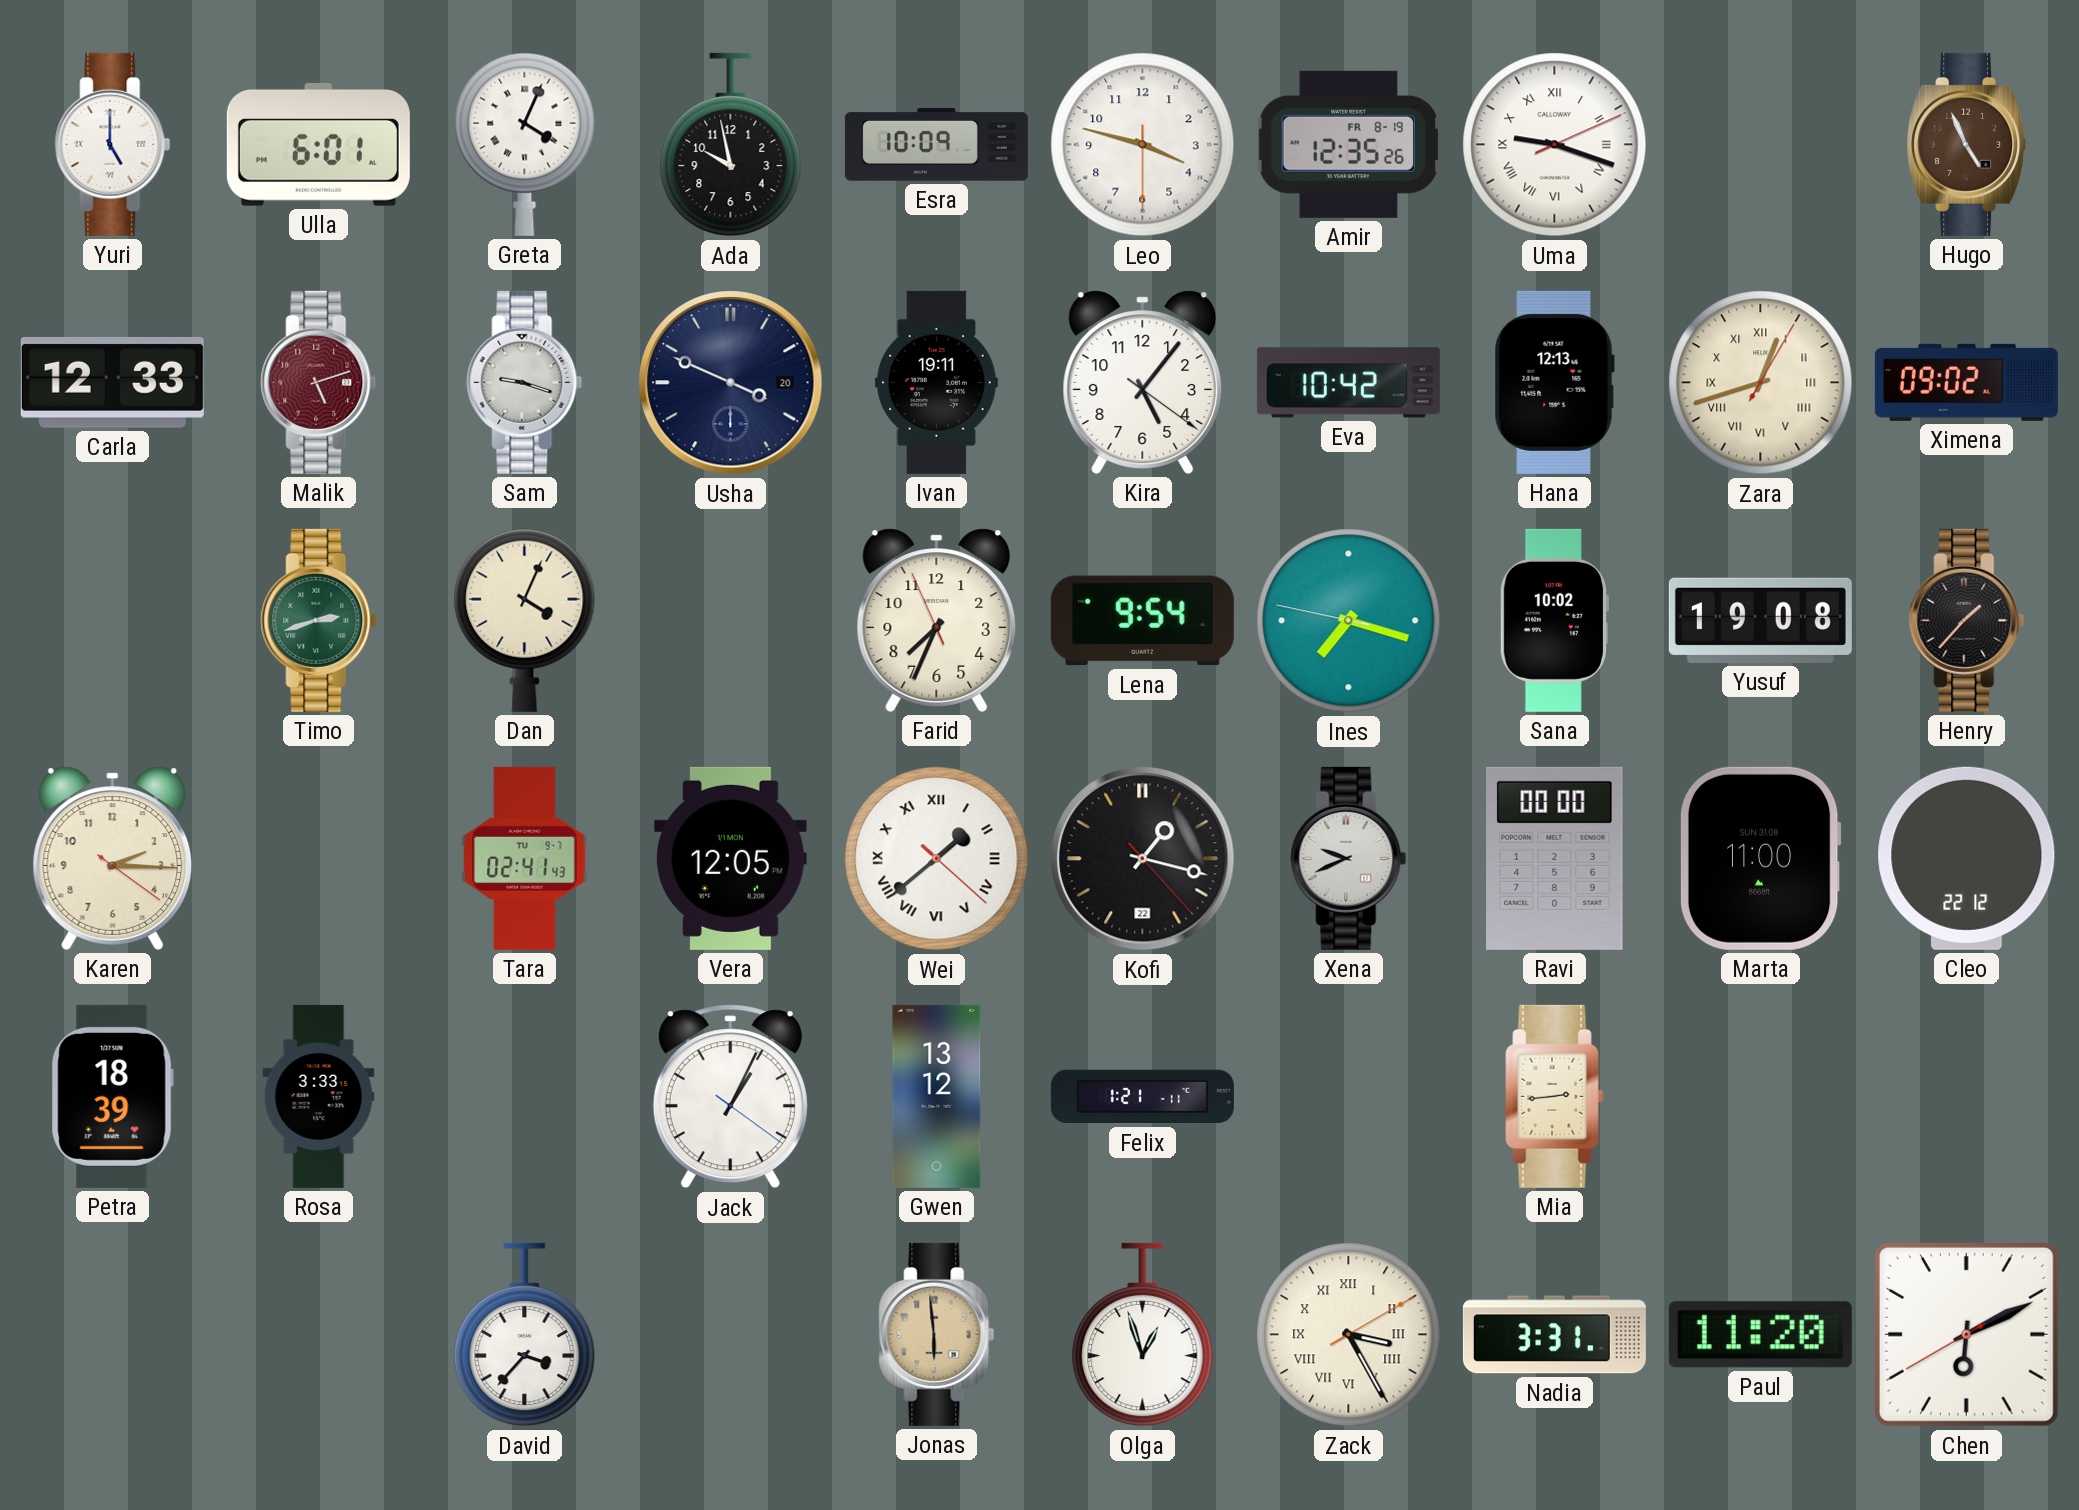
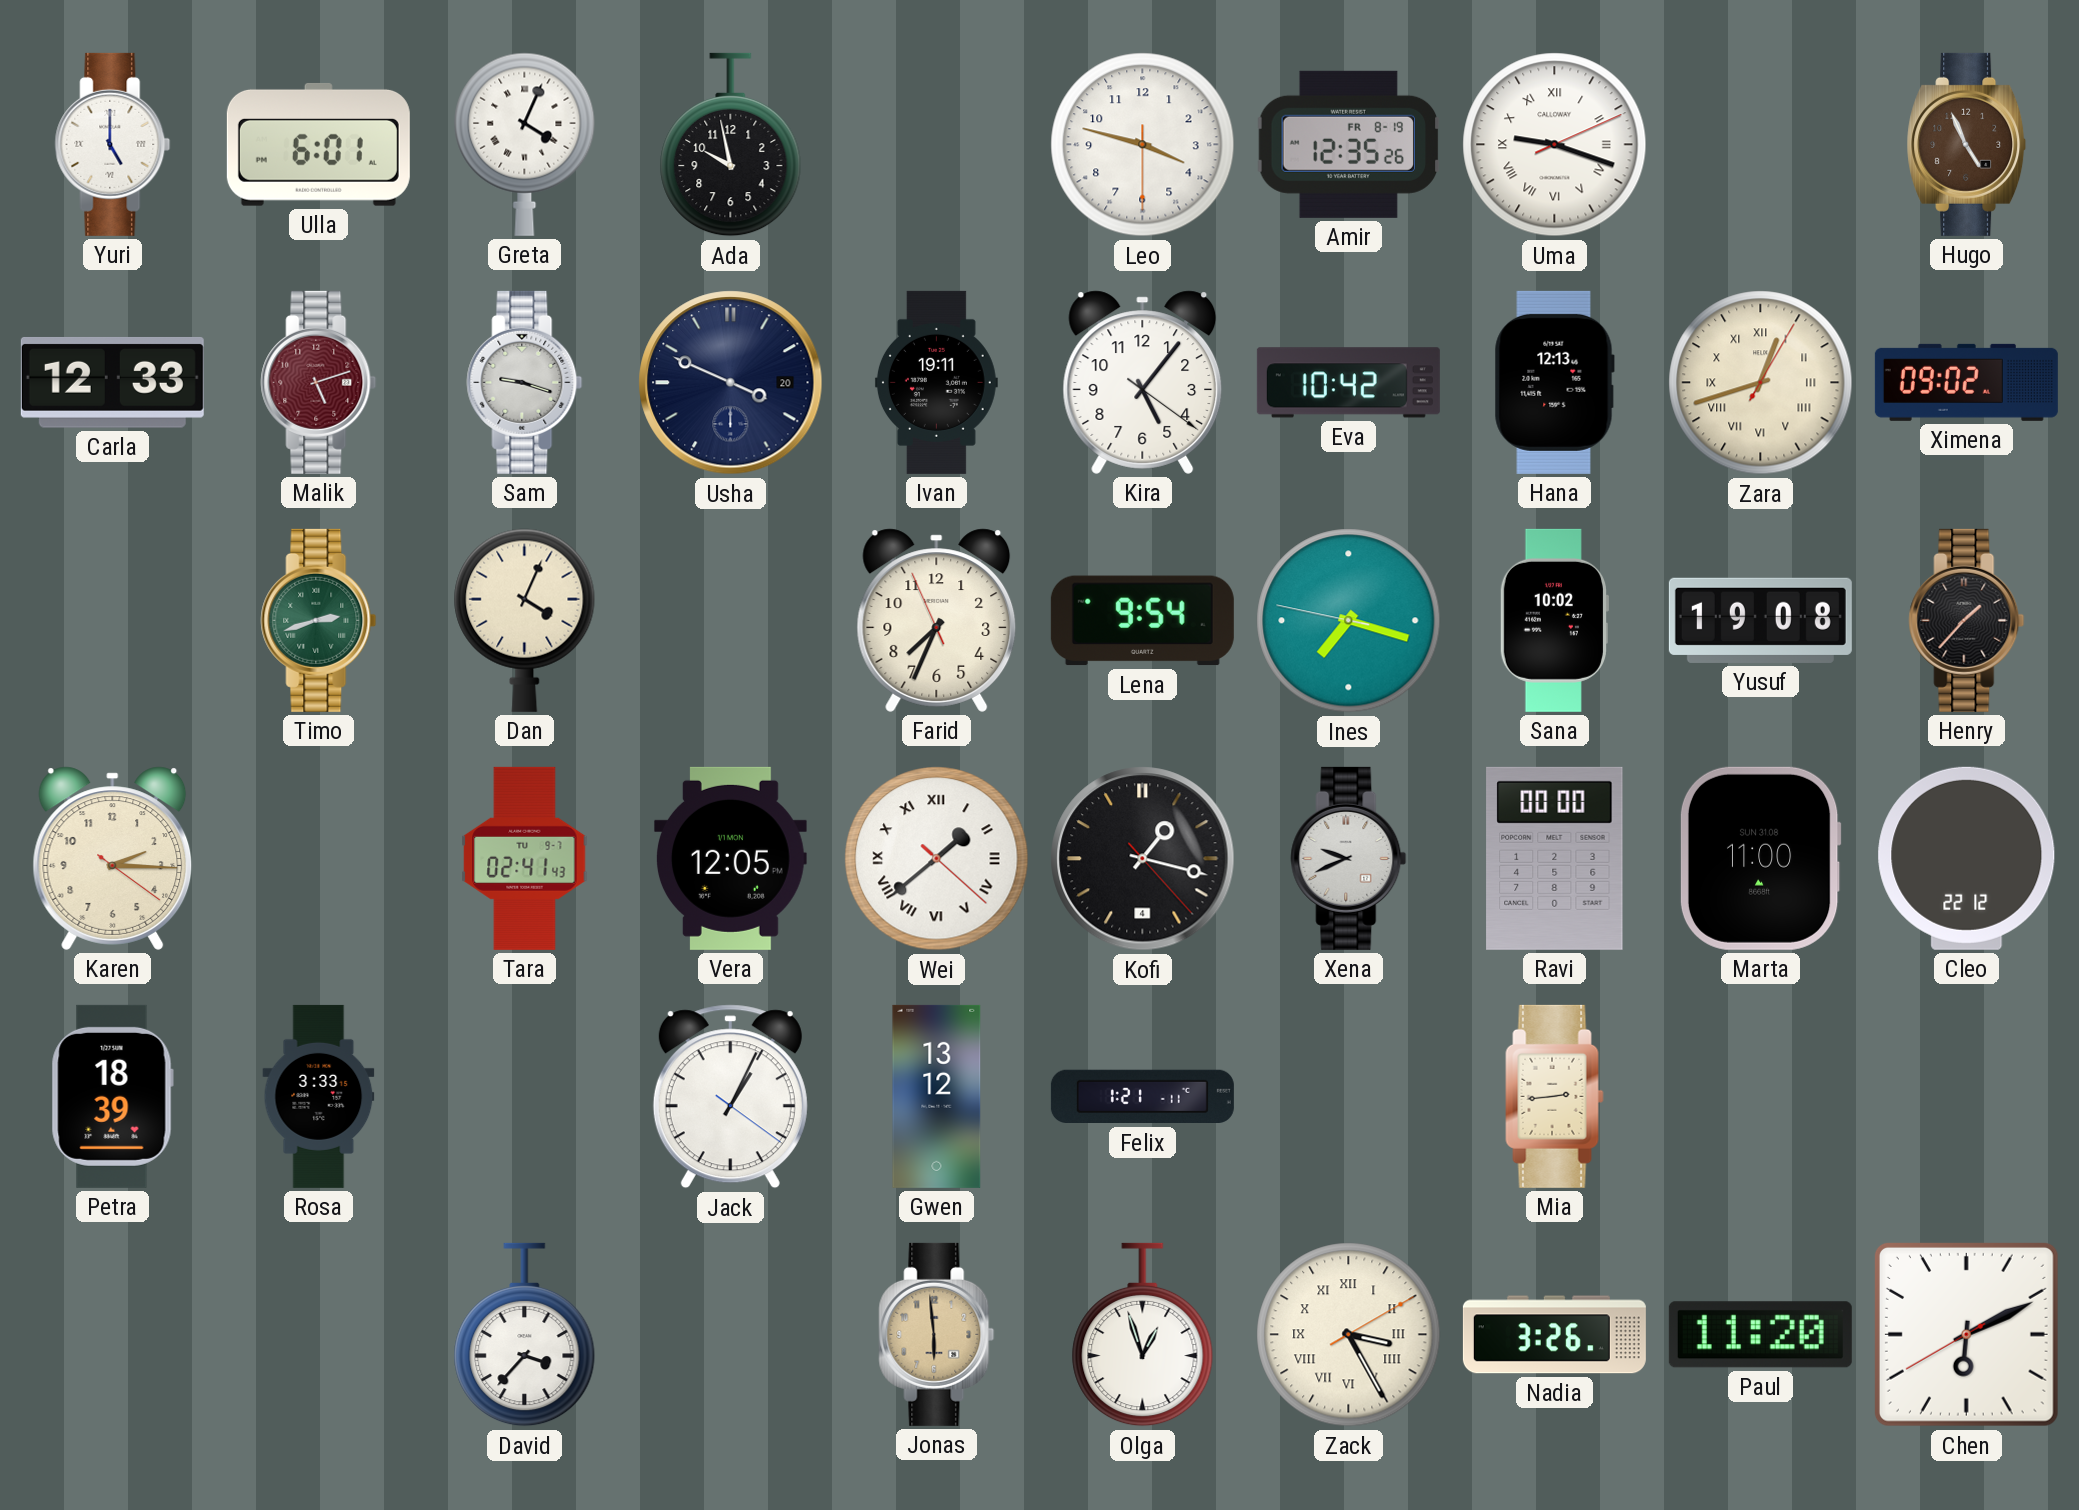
Esra: 10:09 -> none (936, 145)
Kofi date: 22 -> 4 (1143, 859)
Nadia: 3:31 -> 3:26 (1554, 1335)
